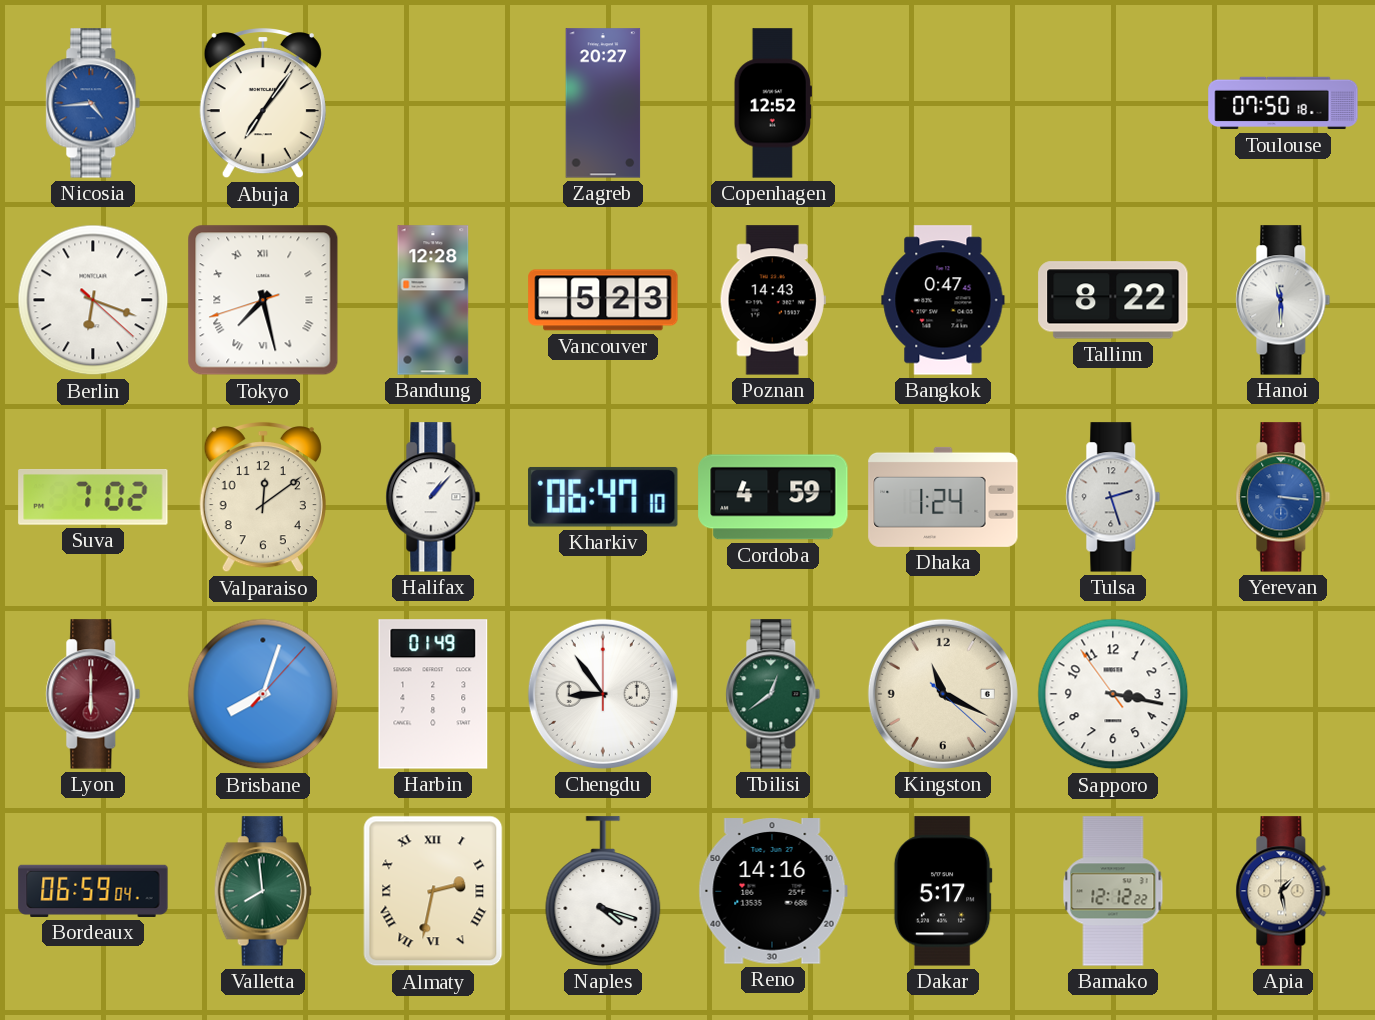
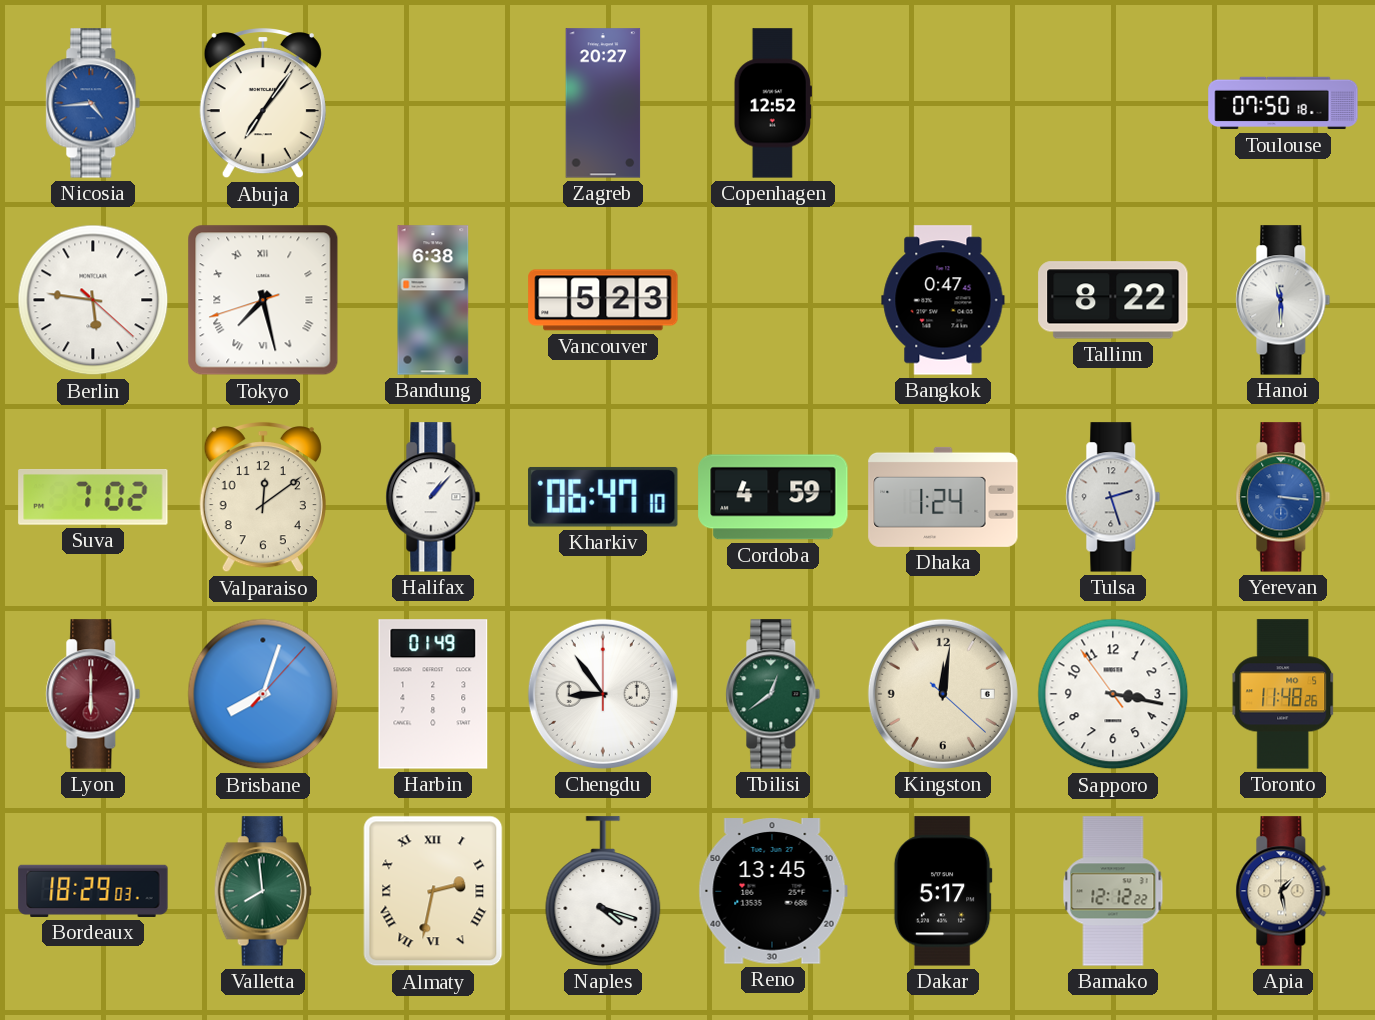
Berlin: 6:18 -> 5:46 (93, 300)
Bandung: 12:28 -> 6:38 (433, 300)
Poznan: 14:43 -> none (773, 300)
Kingston: 11:19 -> 12:01 (943, 694)
Toronto: none -> 11:48 (1283, 694)
Bordeaux: 06:59 -> 18:29 (93, 891)
Reno: 14:16 -> 13:45 (773, 891)
